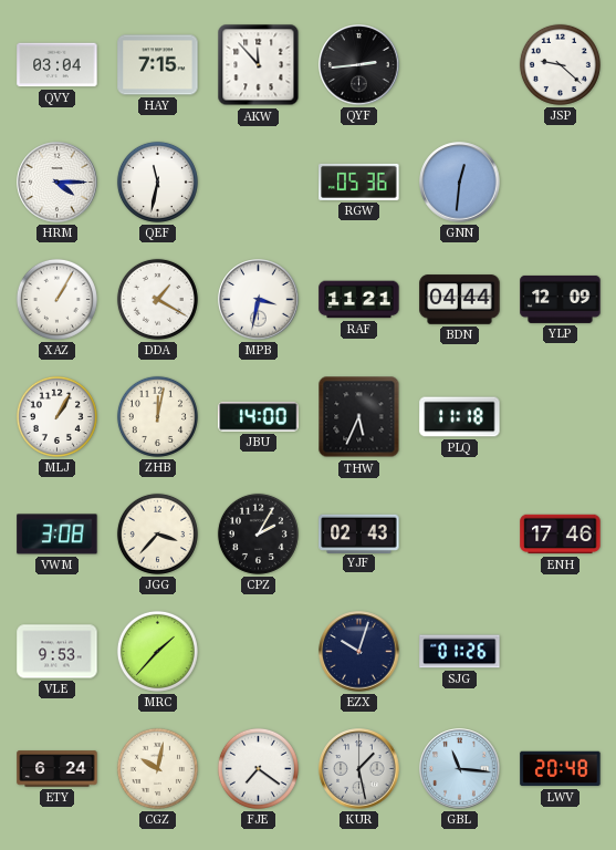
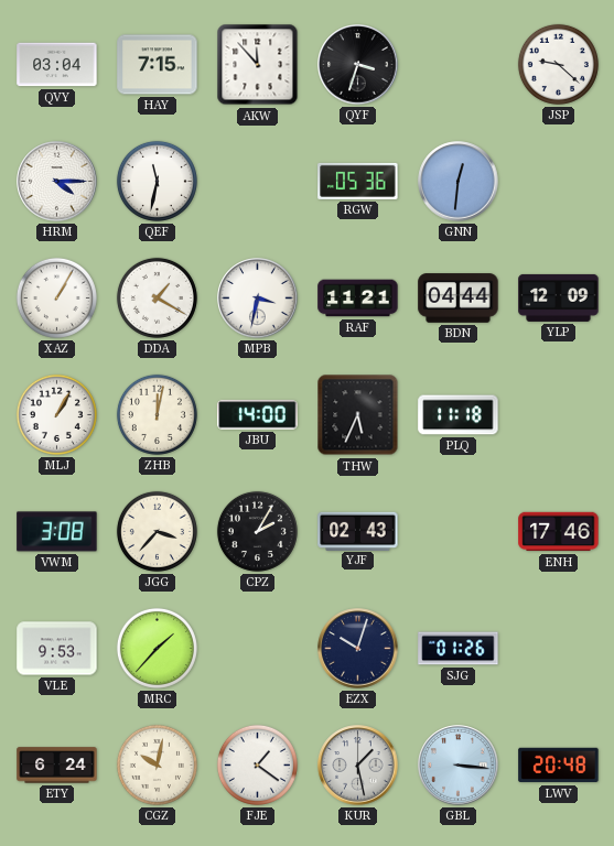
QYF: 2:44 -> 3:33 (358, 65)
FJE: 7:21 -> 1:21 (257, 764)
GBL: 11:16 -> 3:16 (459, 766)
